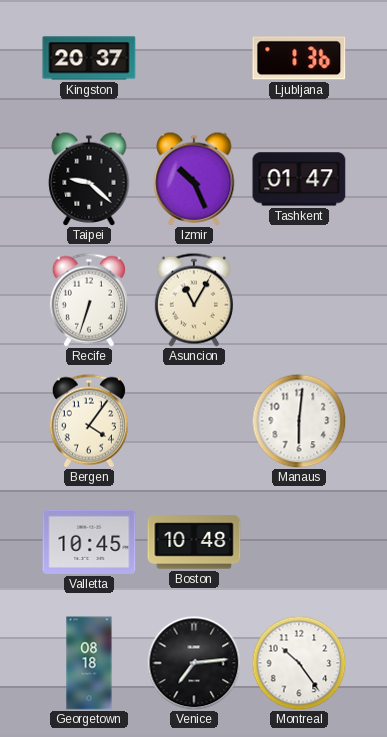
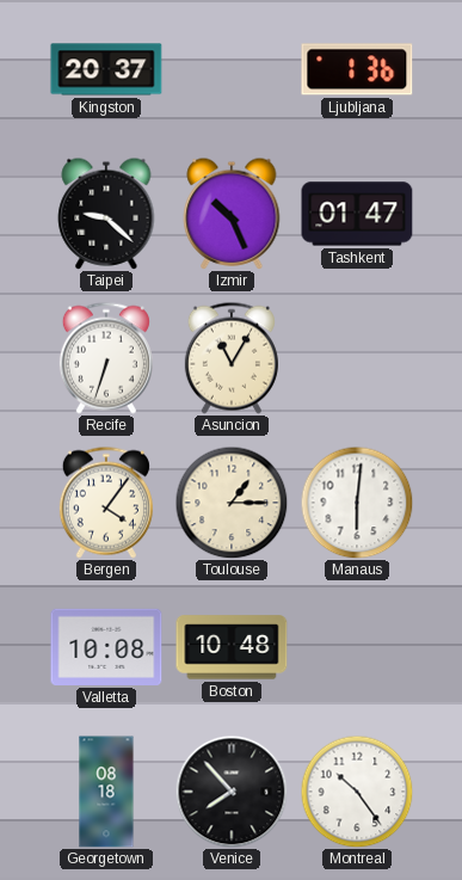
Toulouse: none -> 1:15 (232, 503)
Valletta: 10:45 -> 10:08 (106, 647)
Venice: 7:14 -> 7:53 (232, 792)
